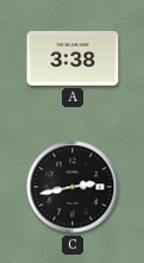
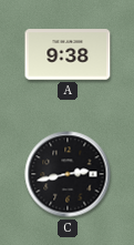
A: 3:38 -> 9:38 (68, 54)
